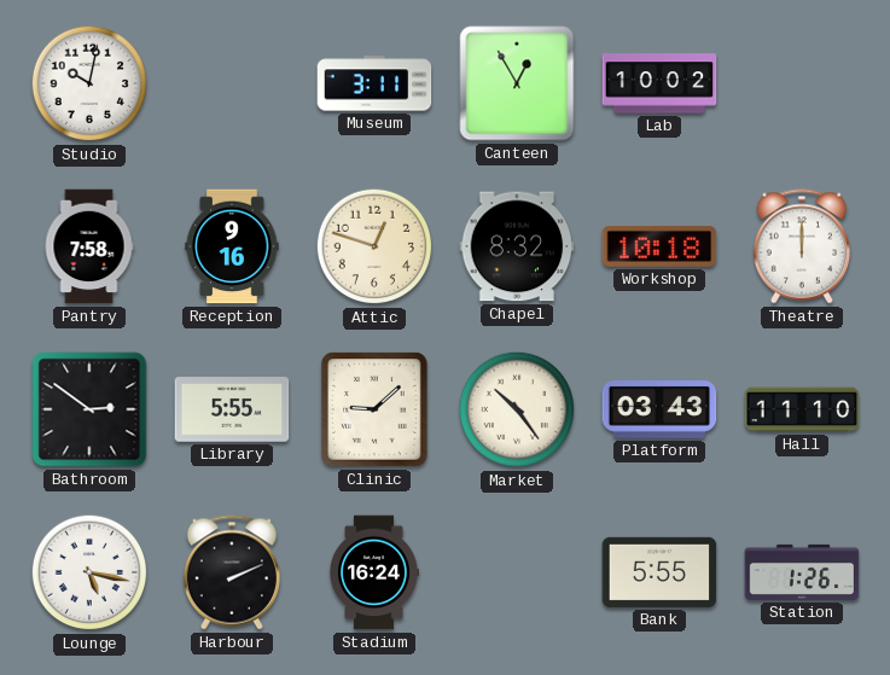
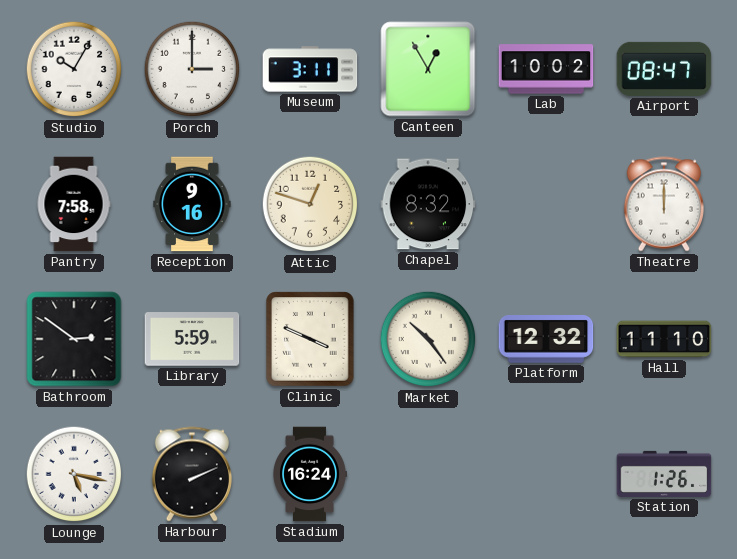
Studio: 10:02 -> 10:05 (74, 69)
Porch: none -> 3:00 (192, 69)
Airport: none -> 08:47 (664, 69)
Workshop: 10:18 -> none (659, 246)
Library: 5:55 -> 5:59 (192, 339)
Clinic: 9:08 -> 3:49 (310, 339)
Platform: 03:43 -> 12:32 (546, 340)
Bank: 5:55 -> none (659, 572)
